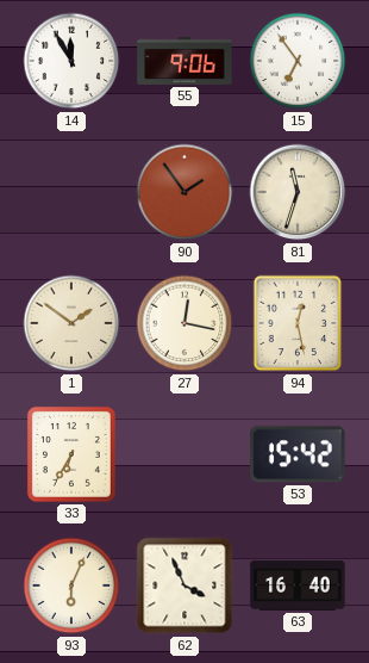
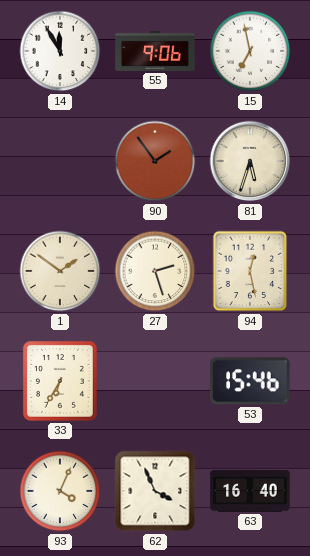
15: 6:54 -> 6:58 (250, 51)
81: 11:33 -> 5:33 (250, 161)
27: 12:17 -> 2:27 (155, 271)
53: 15:42 -> 15:46 (250, 381)
93: 6:04 -> 4:04 (60, 491)
